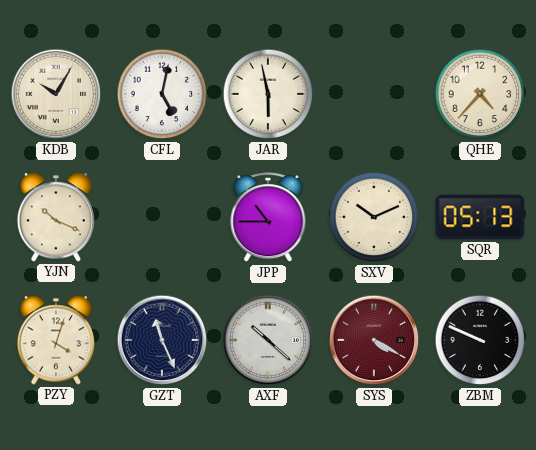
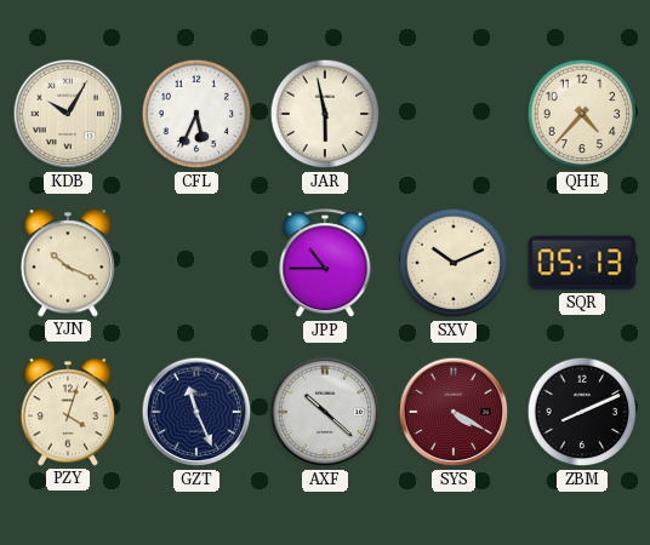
CFL: 5:02 -> 5:34 (196, 114)
ZBM: 9:49 -> 8:11 (582, 412)
